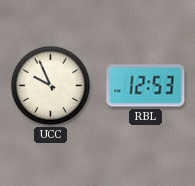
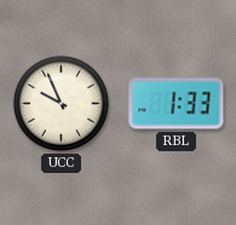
RBL: 12:53 -> 1:33 (177, 104)
